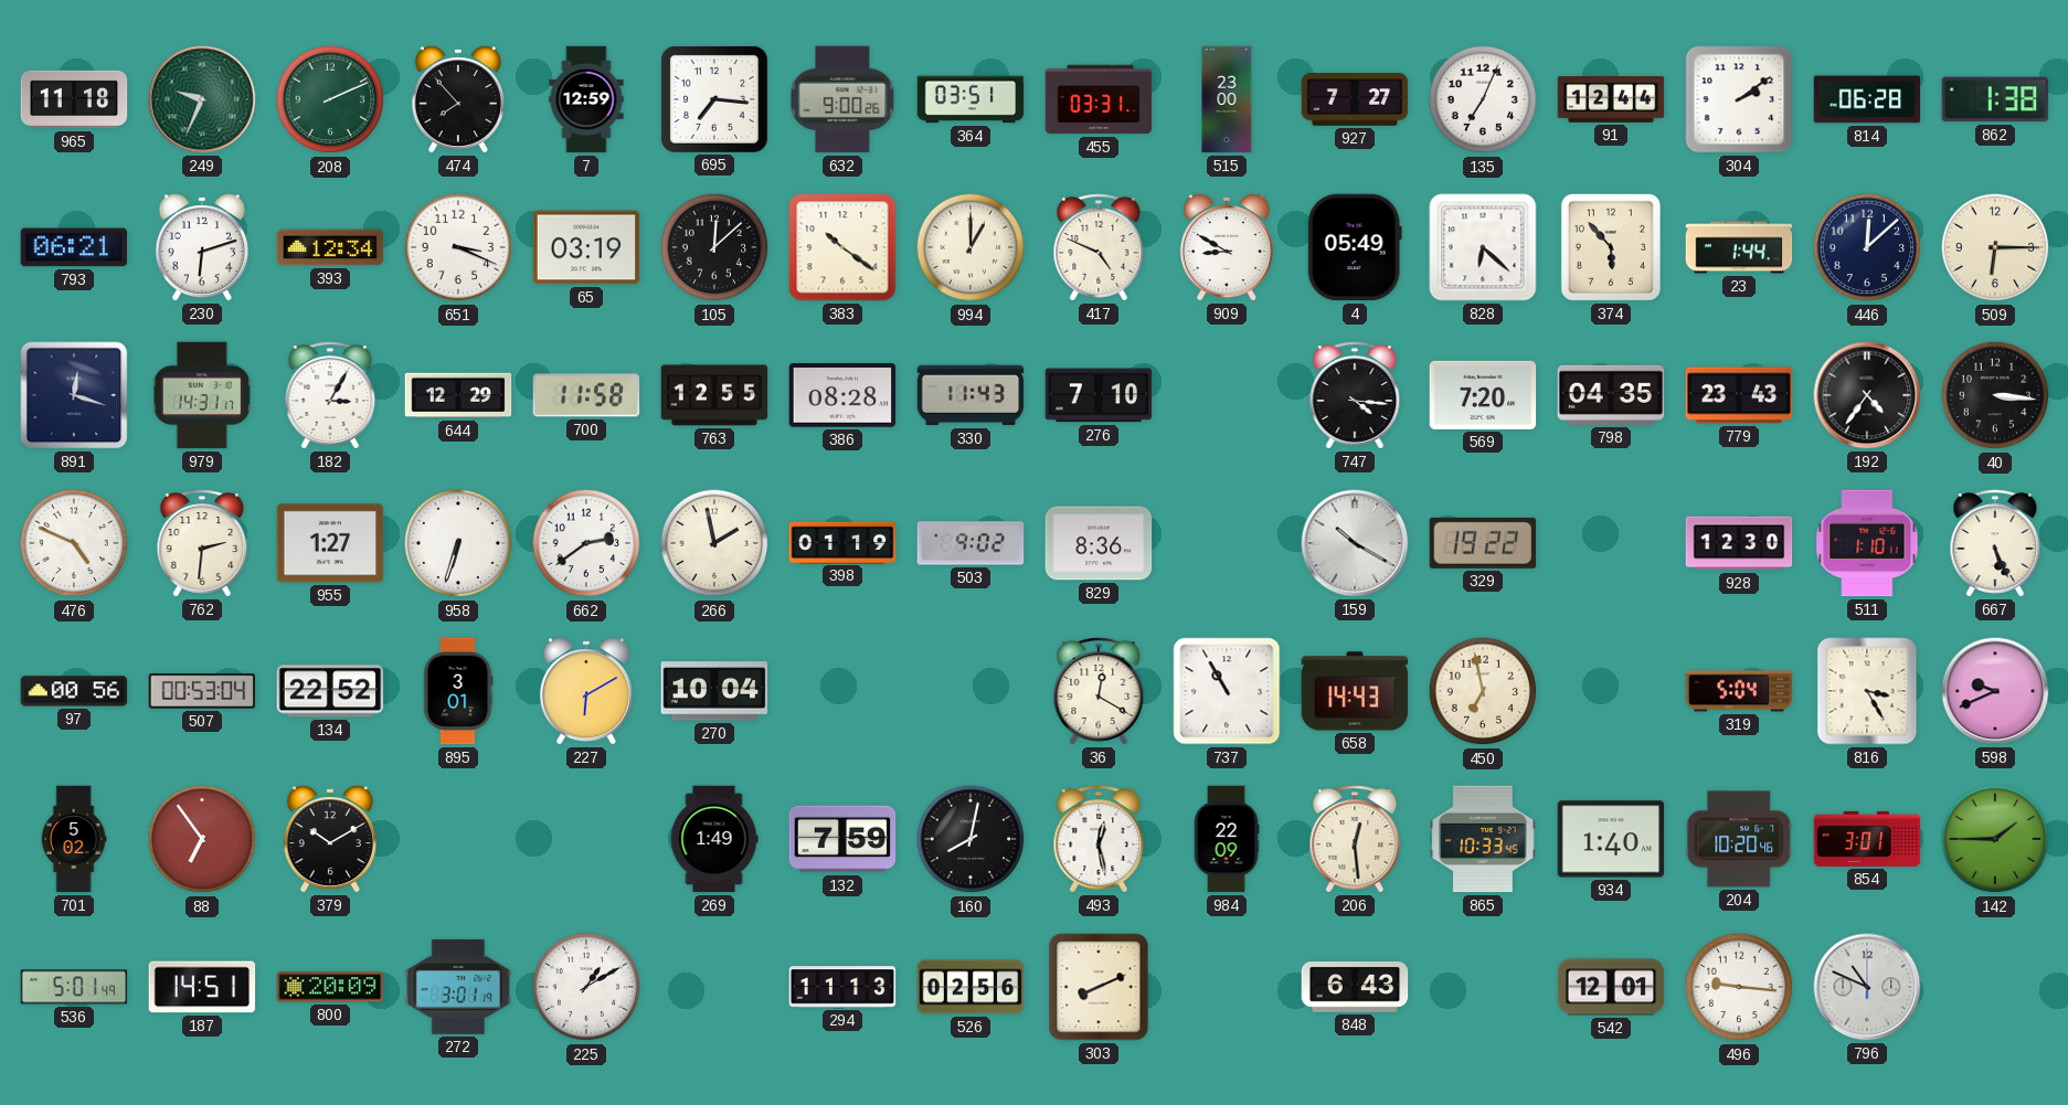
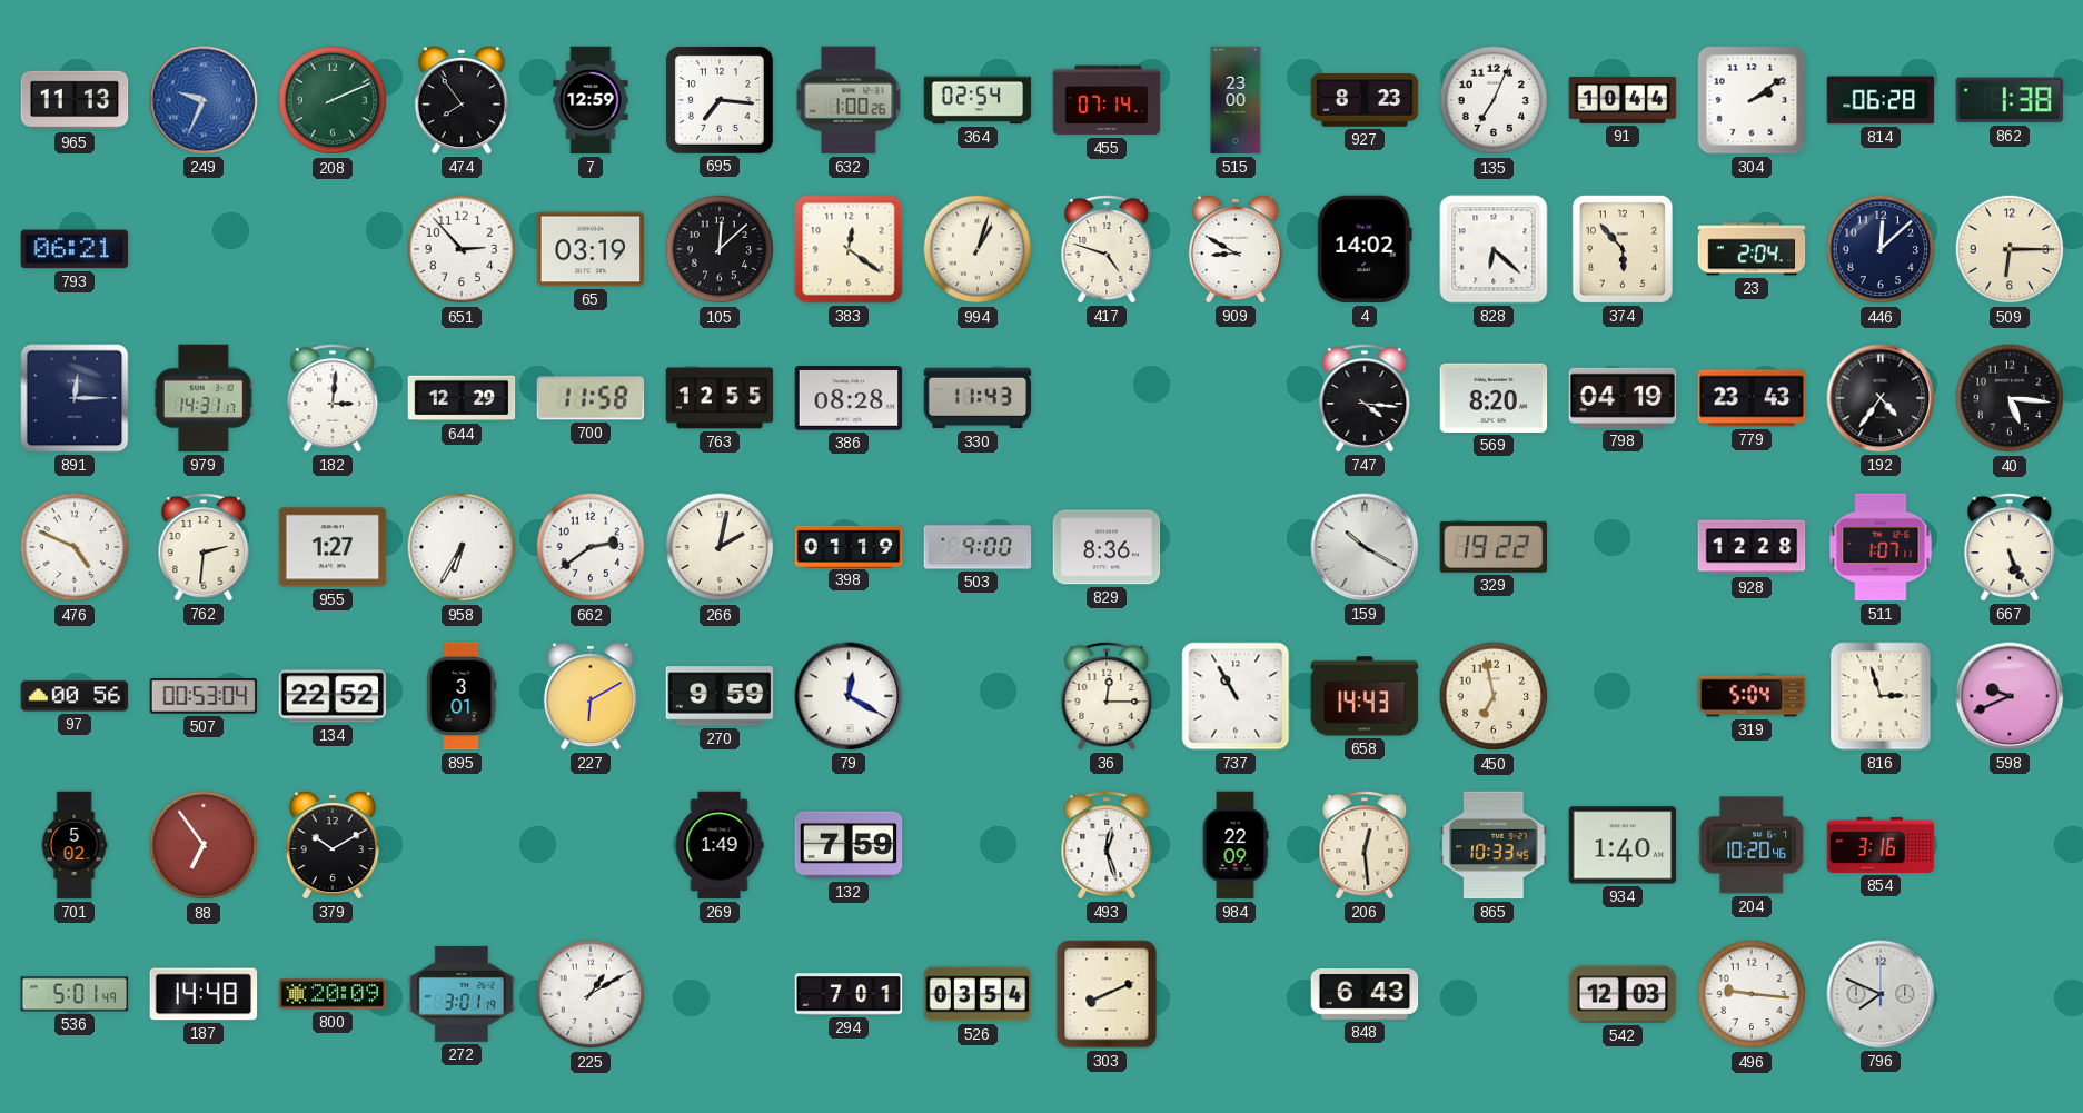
965: 11:18 -> 11:13 (75, 100)
249 dial: green -> blue (204, 100)
474: 7:53 -> 7:54 (462, 101)
632: 9:00 -> 1:00 (849, 100)
364: 03:51 -> 02:54 (978, 100)
455: 03:31 -> 07:14 (1107, 100)
927: 7:27 -> 8:23 (1365, 100)
91: 12:44 -> 10:44 (1623, 100)
230: 6:12 -> none (202, 248)
393: 12:34 -> none (330, 247)
651: 3:19 -> 2:53 (462, 249)
383: 10:21 -> 12:21 (849, 249)
994: 1:00 -> 1:03 (978, 249)
417: 4:49 -> 4:48 (1107, 249)
4: 05:49 -> 14:02 (1365, 249)
23: 1:44 -> 2:04 (1752, 249)
891: 12:18 -> 12:15 (75, 398)
182: 3:05 -> 3:01 (333, 398)
276: 7:10 -> none (1099, 395)
569: 7:20 -> 8:20 (1494, 398)
798: 04:35 -> 04:19 (1623, 398)
40: 3:16 -> 5:16 (2010, 398)
958: 6:33 -> 6:35 (462, 547)
266: 1:58 -> 2:02 (720, 547)
503: 9:02 -> 9:00 (978, 547)
928: 12:30 -> 12:28 (1752, 547)
511: 1:10 -> 1:07 (1881, 547)
270: 10:04 -> 9:59 (720, 696)
79: none -> 12:20 (849, 696)
36: 12:20 -> 12:15 (1107, 696)
816: 3:25 -> 2:57 (1881, 696)
160: 8:02 -> none (971, 839)
493: 12:28 -> 12:27 (1107, 845)
854: 3:01 -> 3:16 (1881, 845)
142: 1:45 -> none (1995, 839)
187: 14:51 -> 14:48 (204, 994)
294: 11:13 -> 7:01 (849, 994)
526: 02:56 -> 03:54 (978, 994)
542: 12:01 -> 12:03 (1623, 994)
796: 10:49 -> 7:49 (1881, 994)
